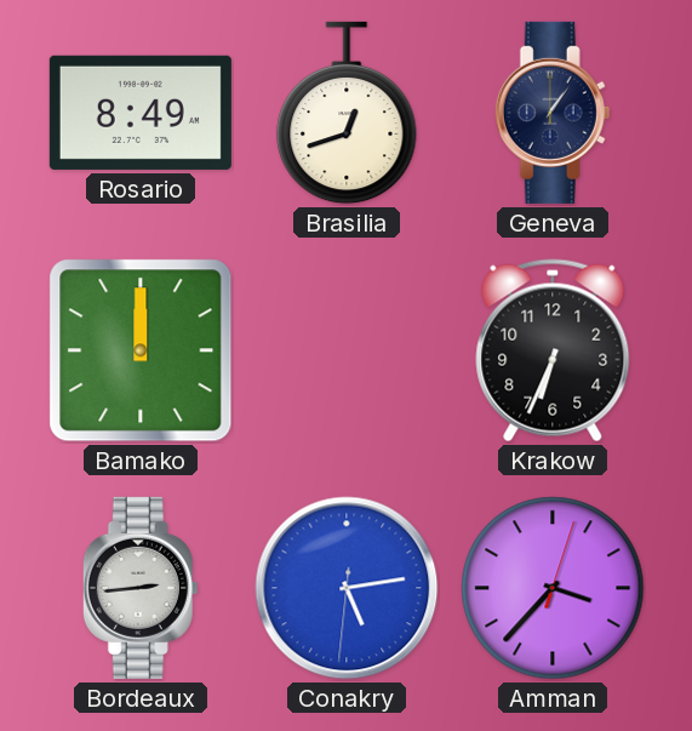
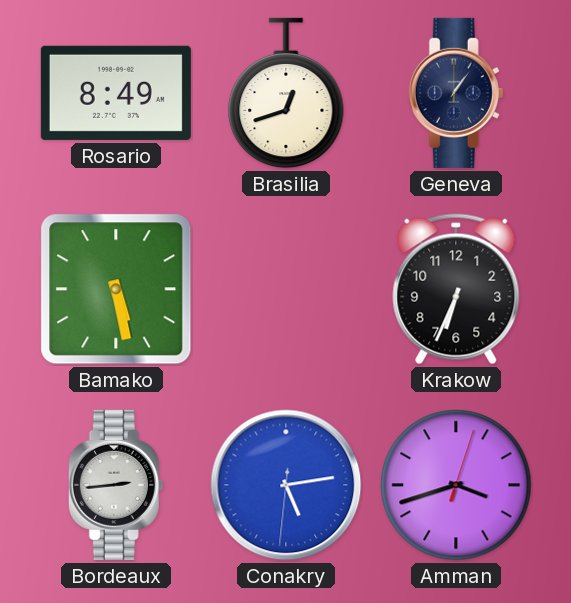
Bamako: 12:00 -> 5:28 (116, 289)
Amman: 3:37 -> 3:42 (456, 485)
